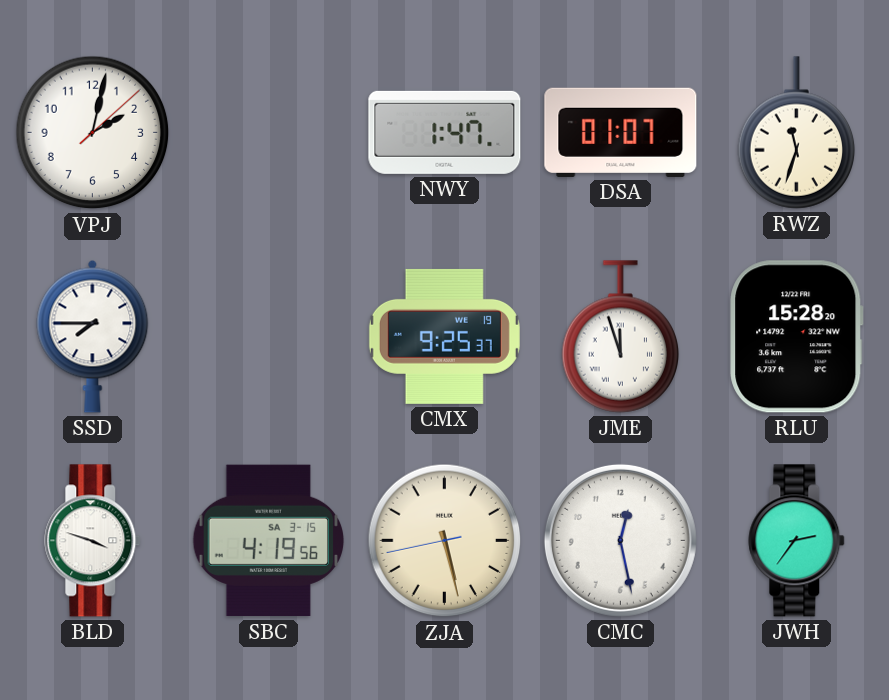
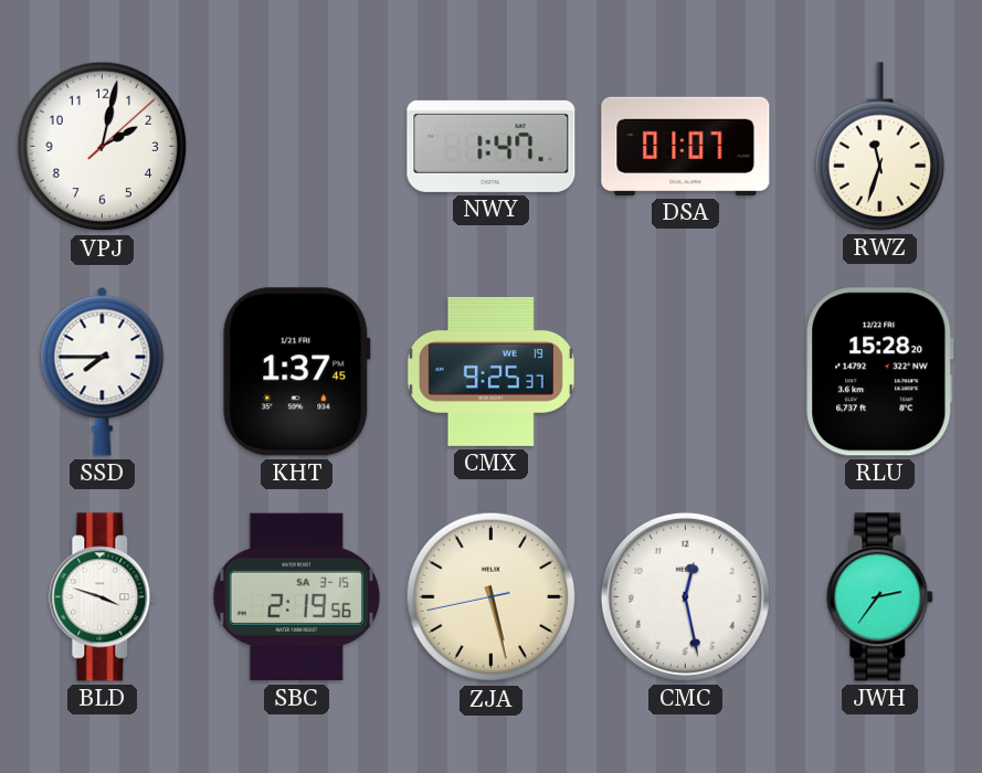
KHT: none -> 1:37 (297, 372)
JME: 11:57 -> none (621, 337)
SBC: 4:19 -> 2:19 (296, 597)
